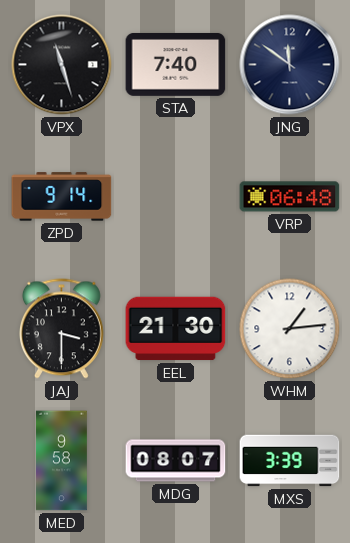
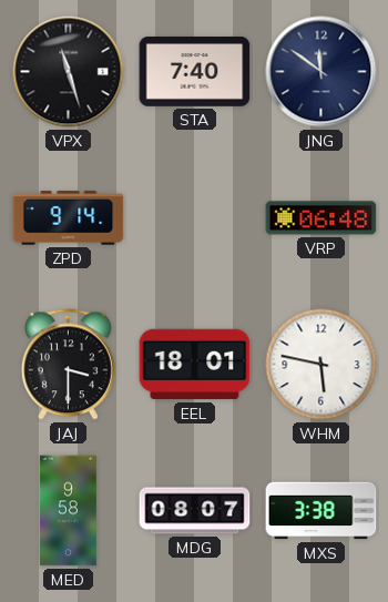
EEL: 21:30 -> 18:01 (195, 365)
WHM: 1:14 -> 5:47 (321, 365)
MXS: 3:39 -> 3:38 (321, 511)
